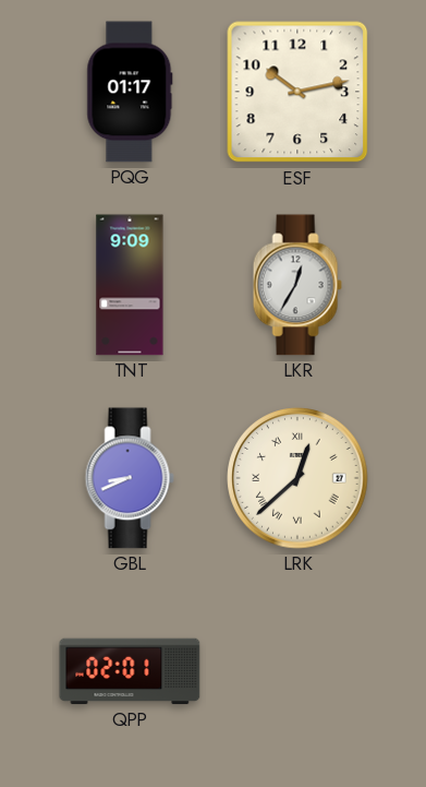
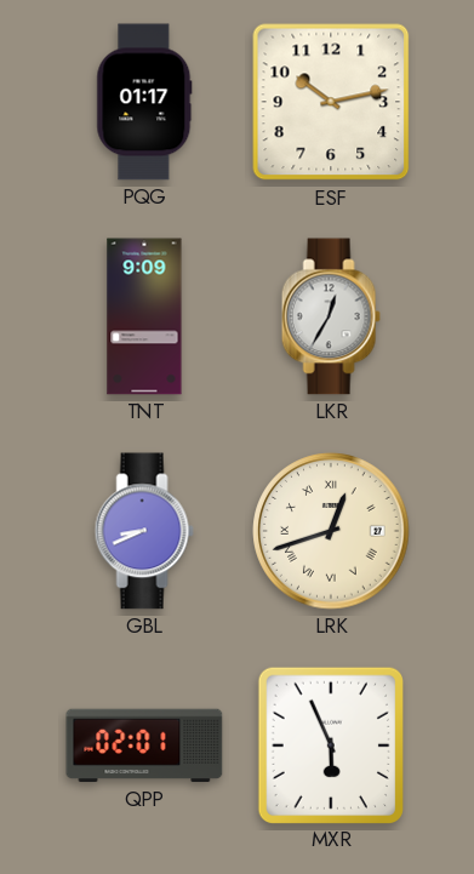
LRK: 12:38 -> 12:42 (331, 531)
MXR: none -> 5:56 (330, 744)
